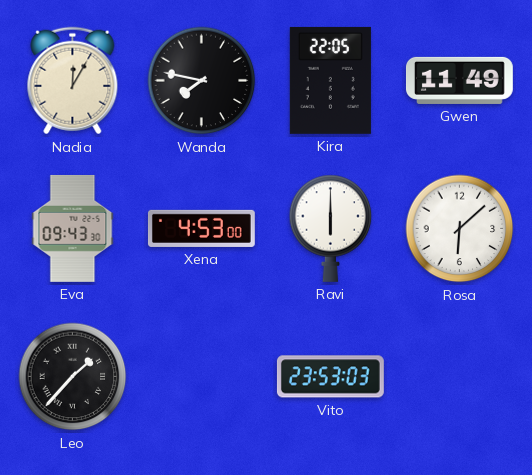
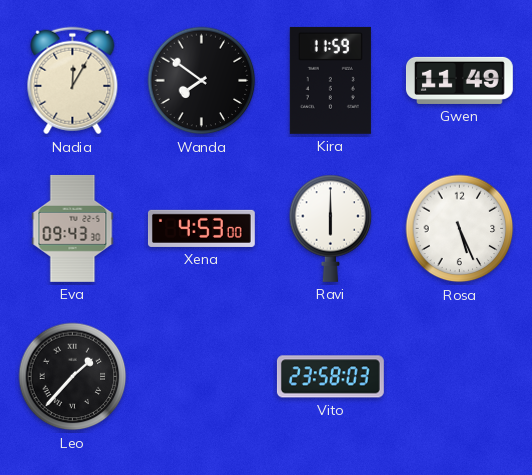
Wanda: 7:47 -> 7:51 (202, 81)
Kira: 22:05 -> 11:59 (330, 80)
Rosa: 6:08 -> 5:26 (460, 229)
Vito: 23:53 -> 23:58 (330, 377)
